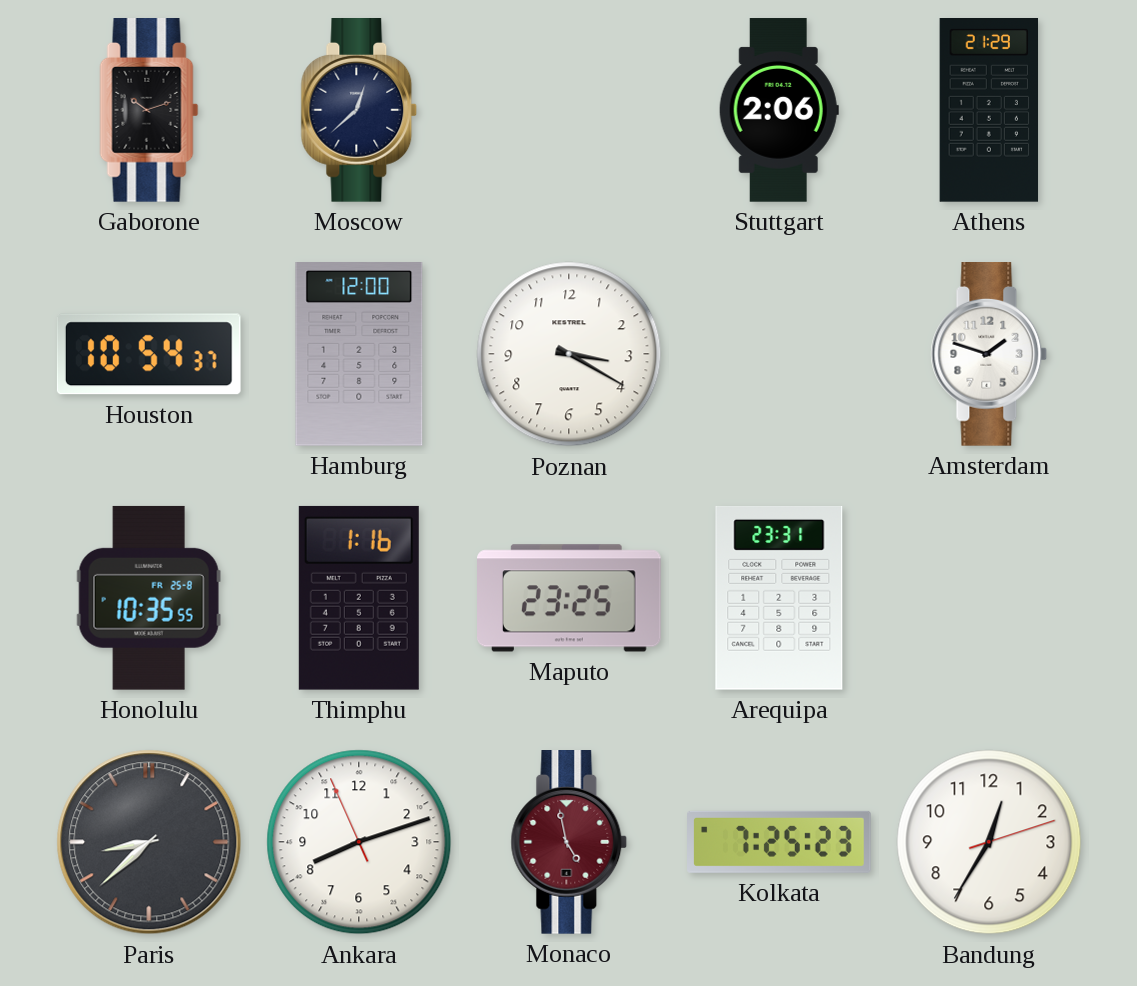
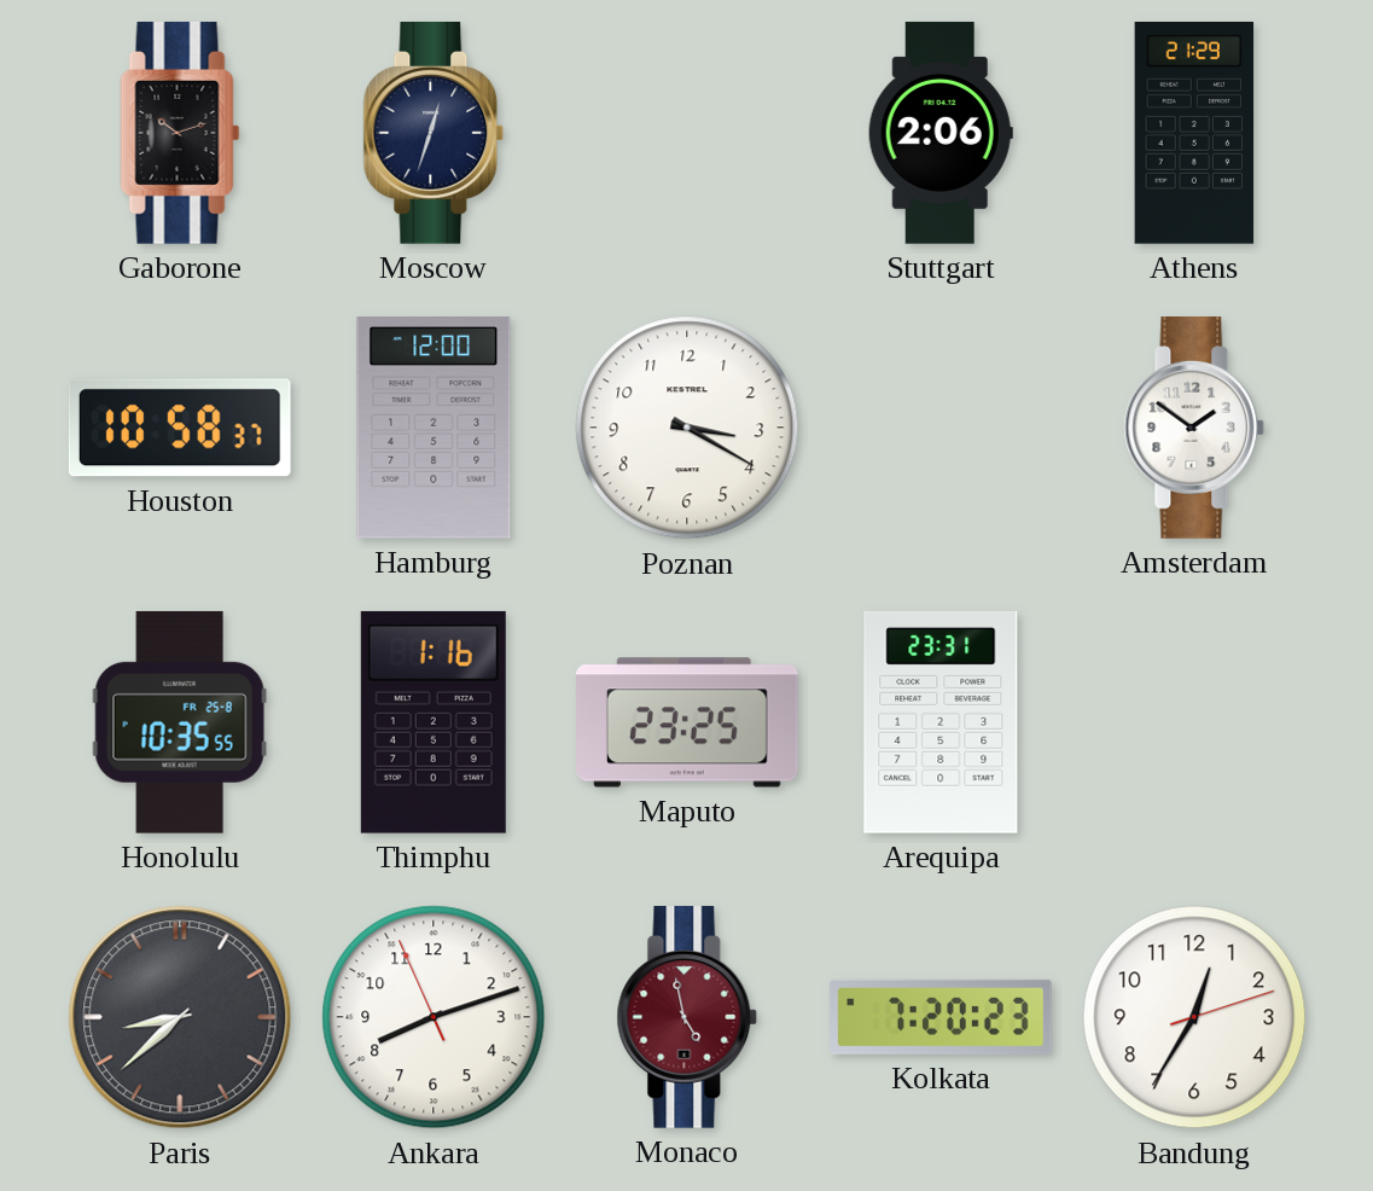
Moscow: 12:38 -> 12:33 (434, 134)
Houston: 10:54 -> 10:58 (180, 428)
Amsterdam: 1:48 -> 1:51 (1194, 429)
Kolkata: 7:25 -> 7:20 (941, 1017)
